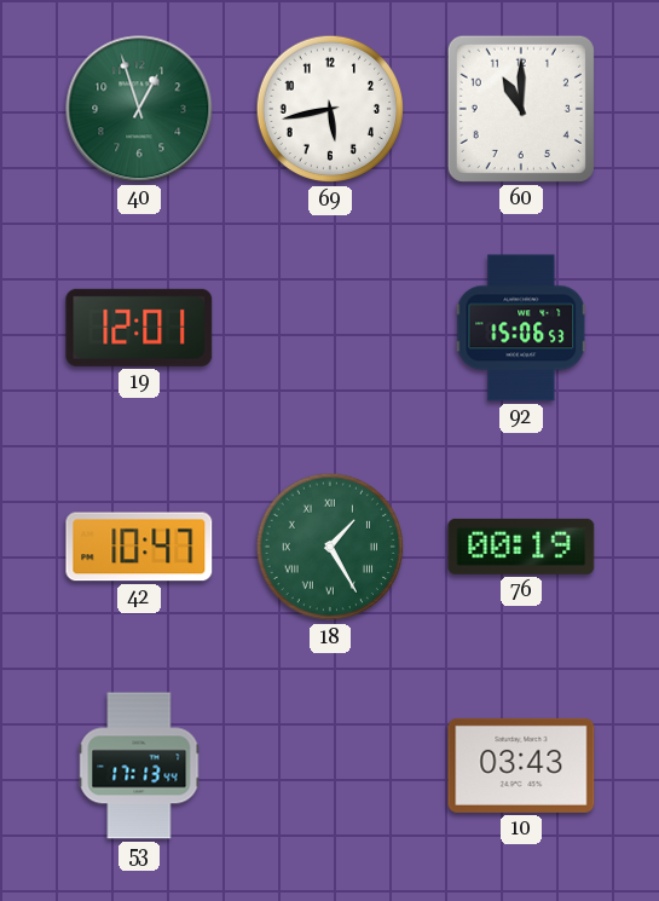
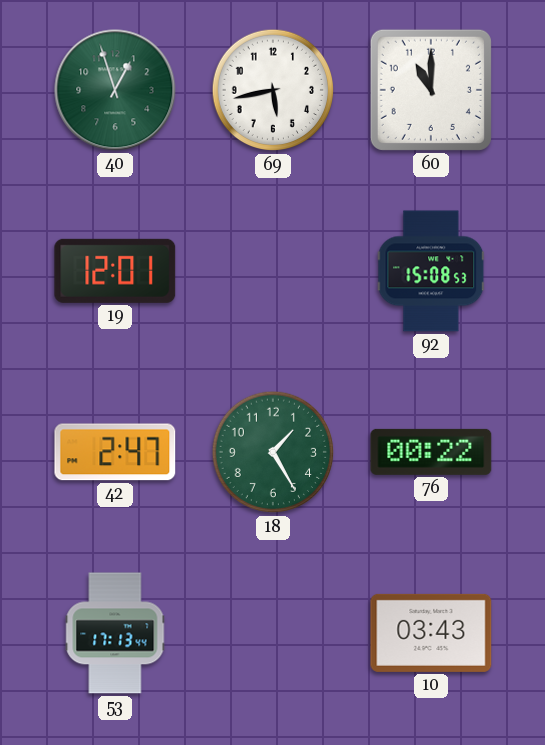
92: 15:06 -> 15:08 (431, 271)
42: 10:47 -> 2:47 (115, 452)
18 numerals: Roman -> Arabic (273, 452)
76: 00:19 -> 00:22 (431, 452)
